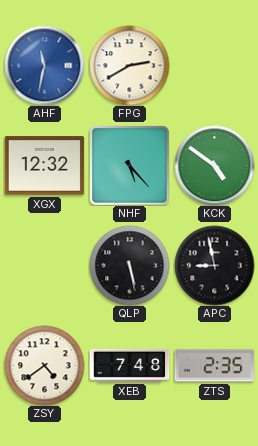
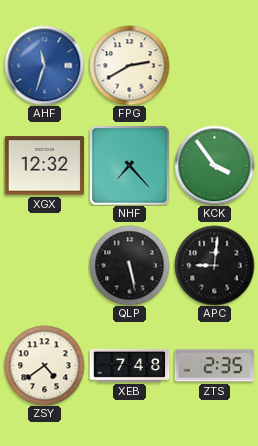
AHF: 11:32 -> 11:33 (44, 65)
NHF: 5:23 -> 7:23 (129, 165)
KCK: 4:51 -> 3:54 (214, 165)
APC: 8:58 -> 9:01 (214, 265)
